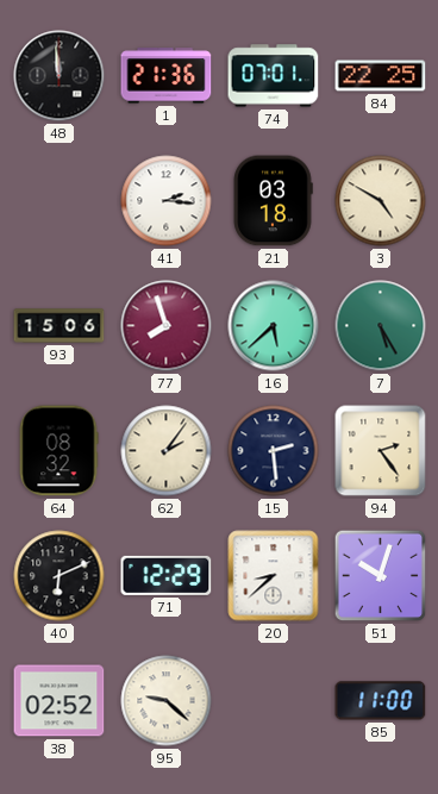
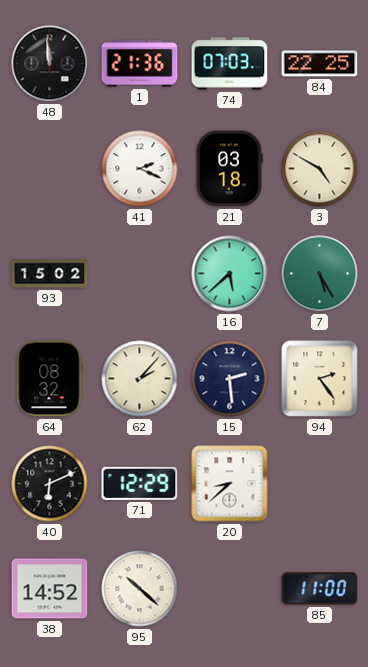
74: 07:01 -> 07:03 (230, 64)
41: 2:16 -> 2:19 (140, 169)
93: 15:06 -> 15:02 (50, 274)
77: 7:57 -> none (167, 326)
62: 2:06 -> 2:07 (140, 379)
51: 10:03 -> none (381, 576)
38: 02:52 -> 14:52 (50, 589)
95: 9:22 -> 10:22 (140, 589)
